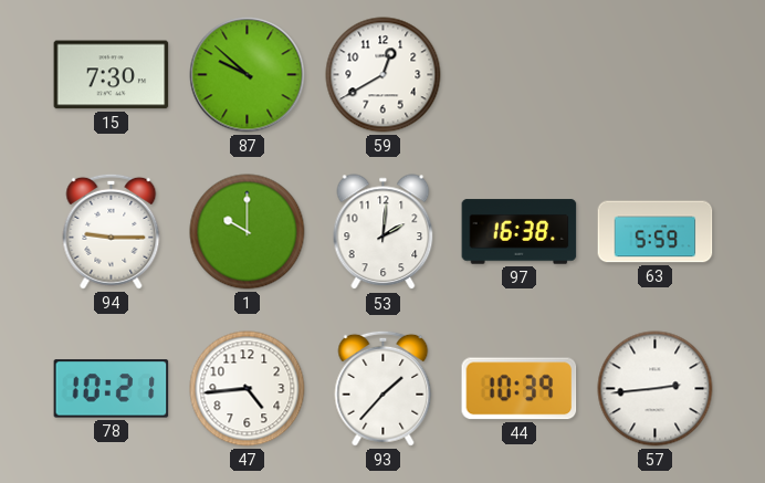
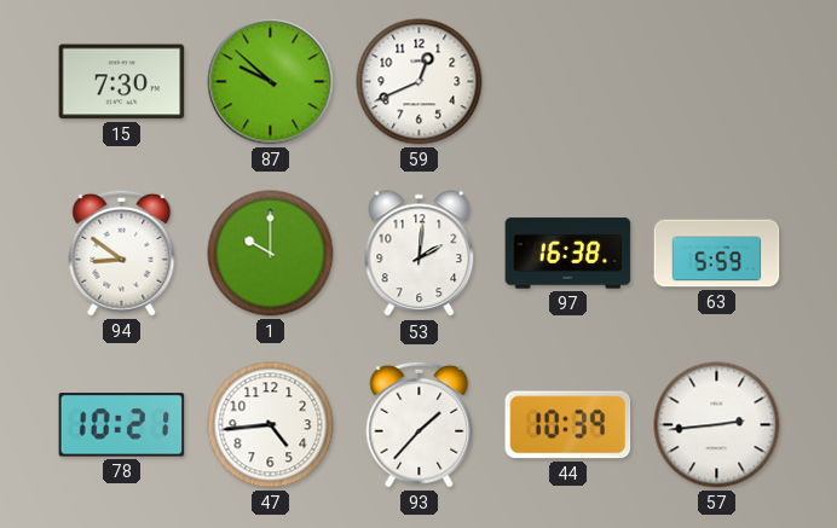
59: 12:40 -> 12:41 (420, 82)
94: 9:15 -> 8:51 (122, 253)
